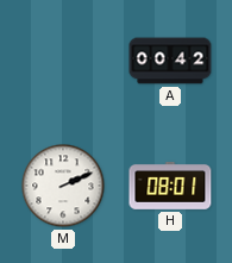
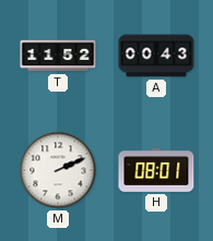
T: none -> 11:52 (58, 56)
A: 00:42 -> 00:43 (156, 56)
